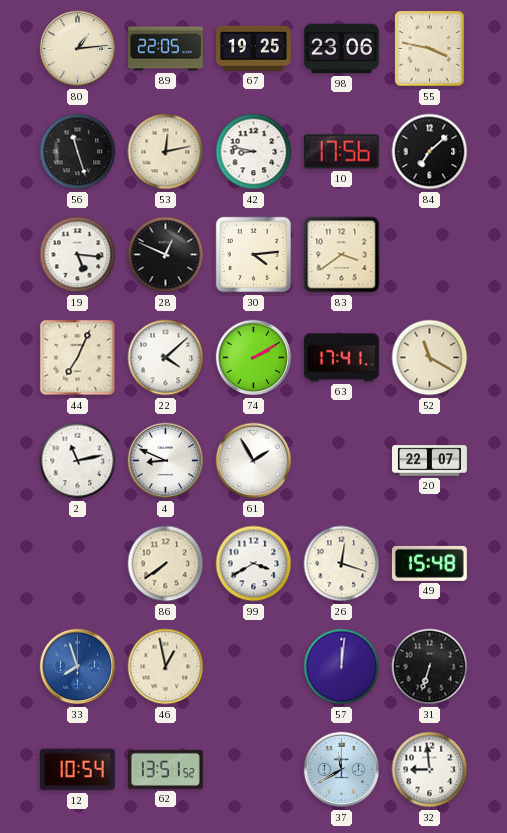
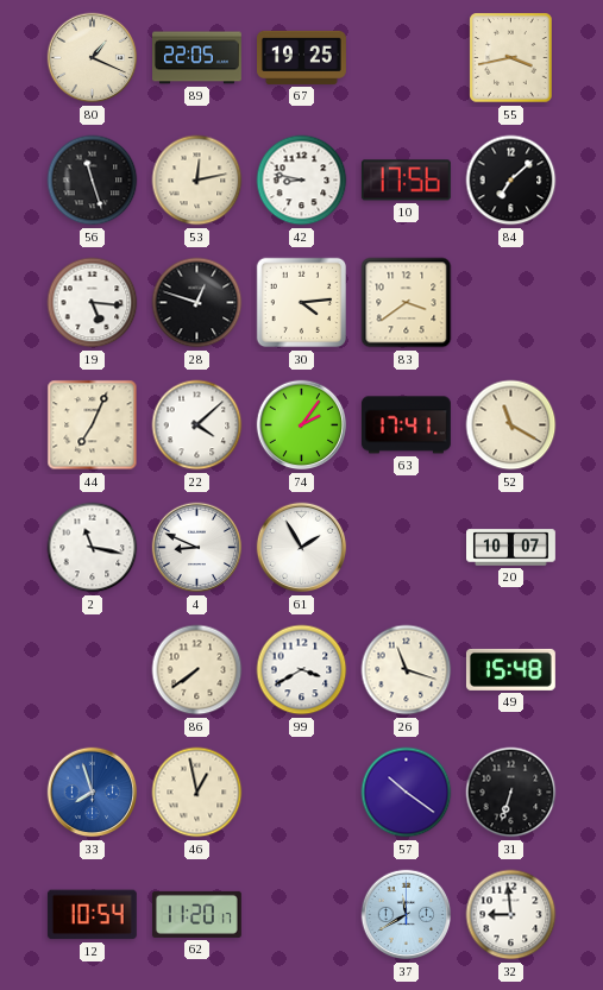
80: 1:14 -> 1:19 (93, 58)
98: 23:06 -> none (341, 49)
55: 3:47 -> 3:43 (511, 58)
28: 12:49 -> 12:48 (197, 303)
74: 2:10 -> 2:06 (302, 425)
2: 11:13 -> 11:17 (93, 548)
20: 22:07 -> 10:07 (511, 548)
26: 12:18 -> 11:18 (407, 670)
57: 12:01 -> 10:21 (407, 793)
62: 13:51 -> 11:20 (196, 914)
